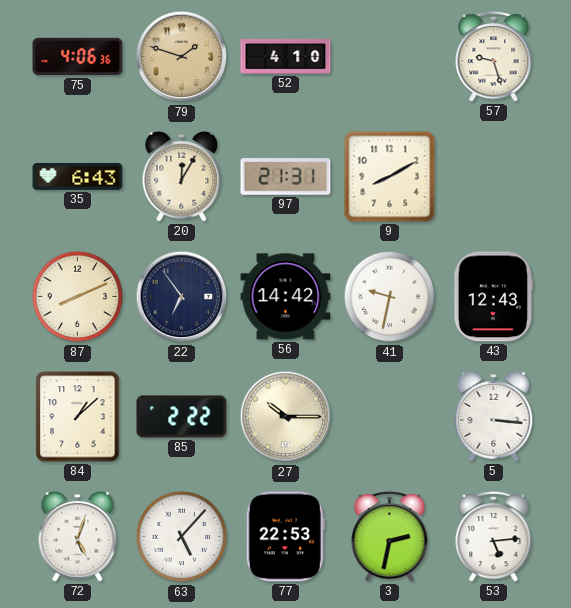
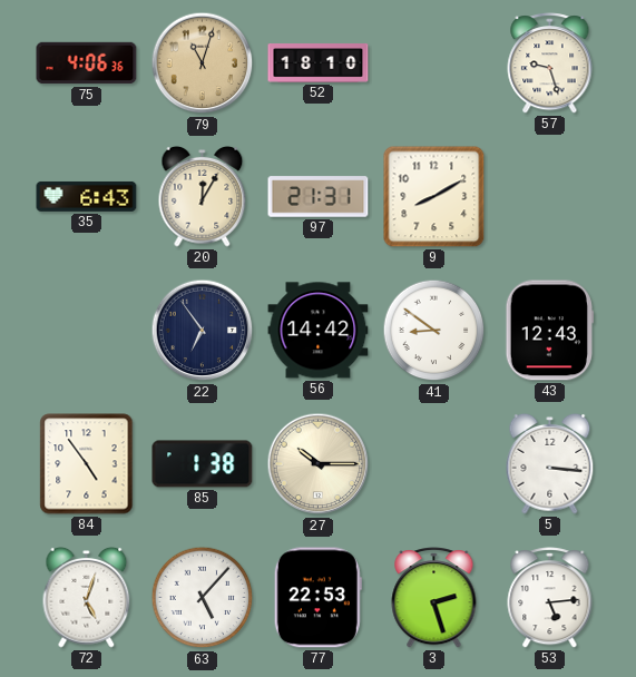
79: 1:48 -> 11:03 (203, 63)
52: 4:10 -> 18:10 (319, 63)
87: 8:11 -> none (78, 297)
41: 9:32 -> 8:51 (434, 331)
84: 1:08 -> 4:54 (87, 464)
85: 2:22 -> 1:38 (203, 464)
3: 2:32 -> 2:27 (434, 598)
